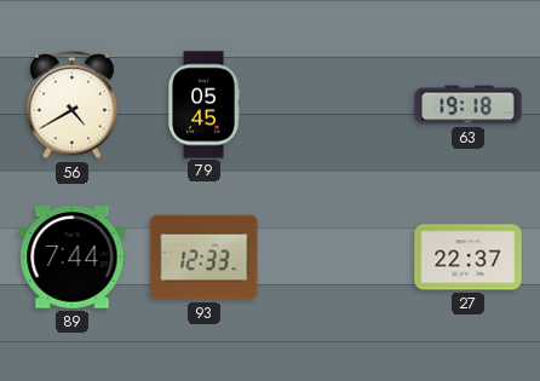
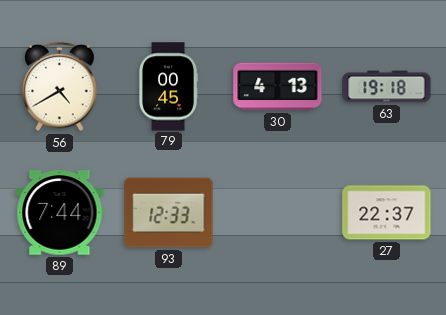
79: 05:45 -> 00:45 (168, 87)
30: none -> 4:13 (278, 87)
